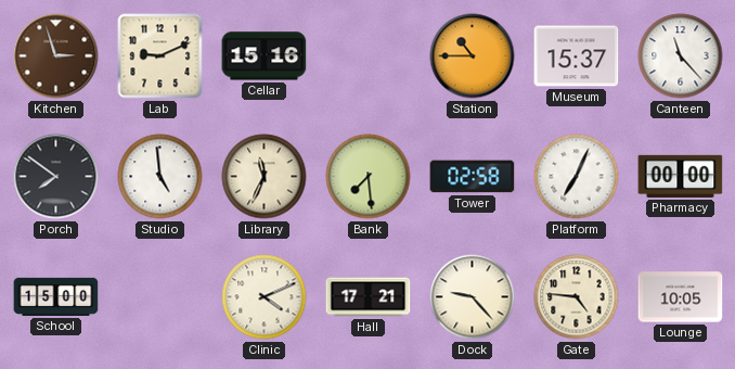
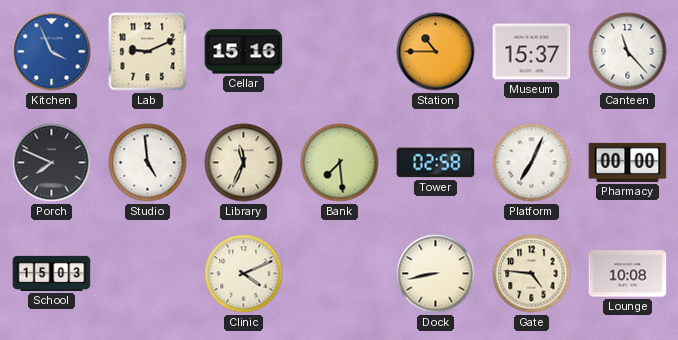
Kitchen: 2:57 -> 3:56 (52, 52)
Kitchen dial: brown -> blue (52, 52)
Porch: 7:51 -> 7:49 (52, 163)
School: 15:00 -> 15:03 (52, 273)
Hall: 17:21 -> none (369, 297)
Dock: 9:23 -> 8:43 (436, 274)
Lounge: 10:05 -> 10:08 (628, 274)
